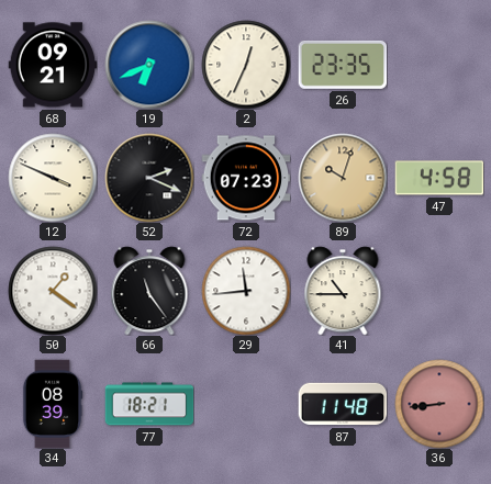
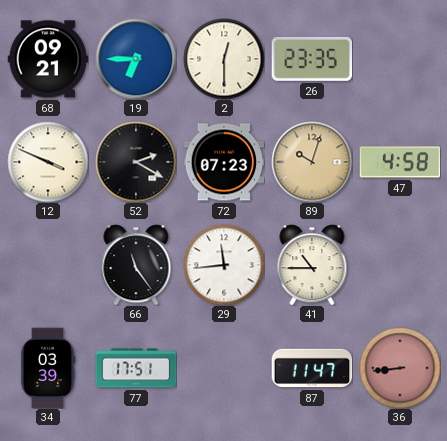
19: 6:41 -> 6:45 (136, 59)
2: 12:34 -> 12:30 (224, 59)
52: 2:19 -> 2:20 (136, 162)
50: 1:21 -> none (53, 291)
34: 08:39 -> 03:39 (48, 368)
77: 18:21 -> 17:51 (136, 368)
87: 11:48 -> 11:47 (312, 368)
